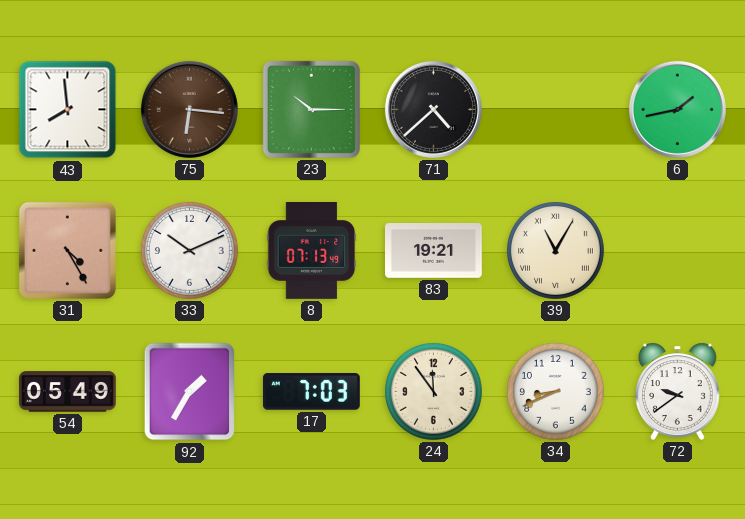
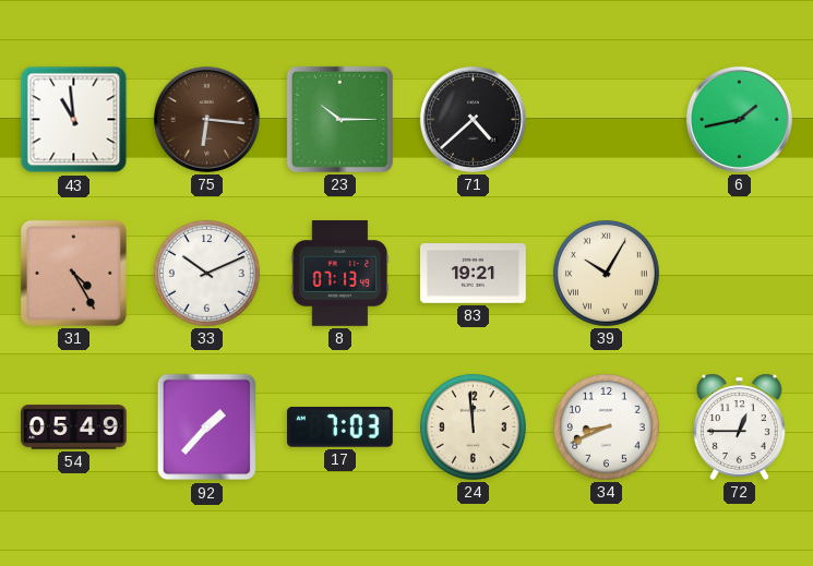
43: 7:59 -> 10:59 (74, 120)
39: 11:05 -> 10:05 (607, 274)
92: 1:35 -> 1:37 (207, 427)
24: 11:54 -> 11:59 (474, 427)
72: 9:39 -> 12:45 (739, 426)
